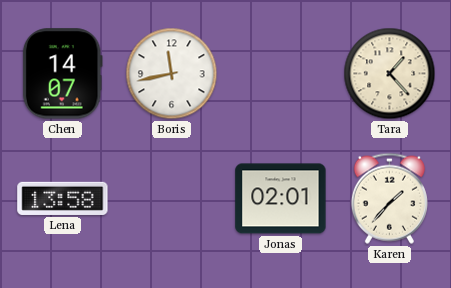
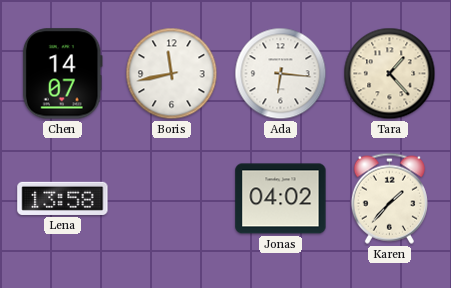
Ada: none -> 6:16 (281, 74)
Jonas: 02:01 -> 04:02 (281, 199)
